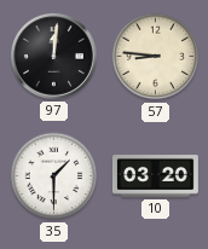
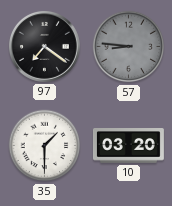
97: 12:01 -> 7:21 (44, 46)
57 dial: cream -> grey (129, 47)
